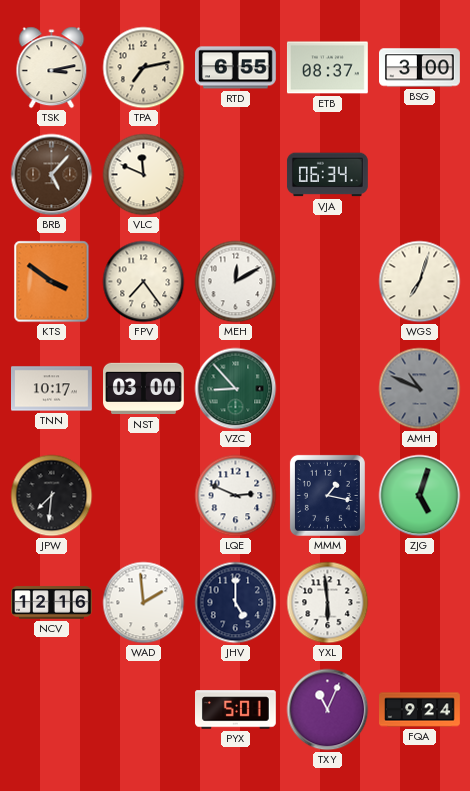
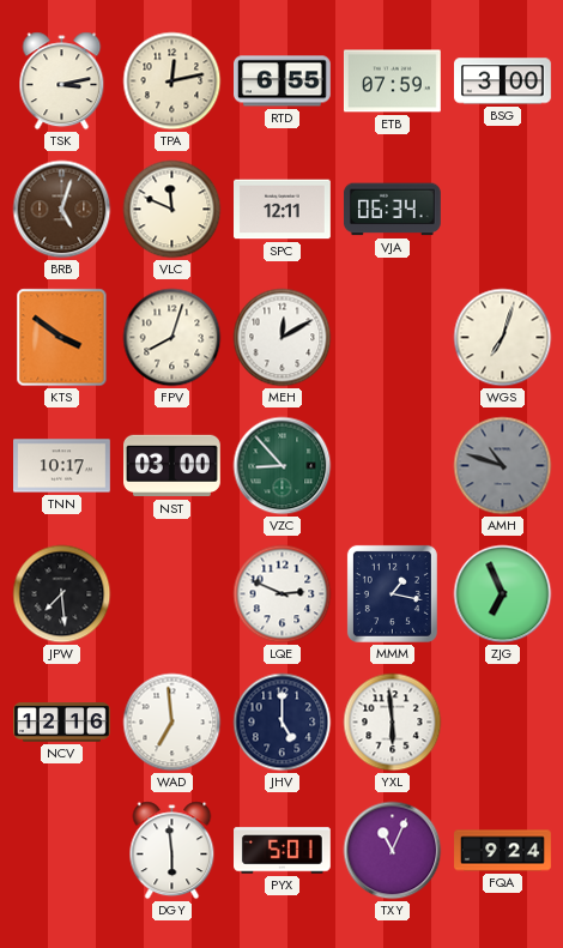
TPA: 7:13 -> 12:13 (172, 81)
ETB: 08:37 -> 07:59 (393, 81)
BRB: 5:07 -> 5:03 (62, 210)
SPC: none -> 12:11 (283, 210)
FPV: 7:24 -> 8:03 (172, 338)
AMH: 10:49 -> 10:48 (503, 466)
JPW: 7:31 -> 7:29 (62, 594)
ZJG: 5:03 -> 6:56 (503, 594)
WAD: 1:59 -> 6:59 (172, 723)
DGY: none -> 5:59 (172, 851)
